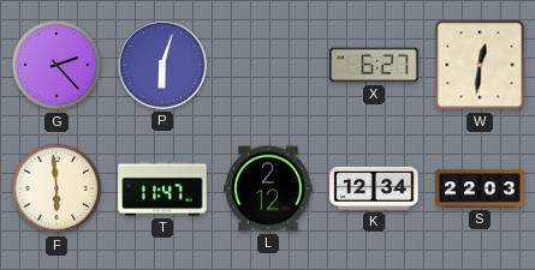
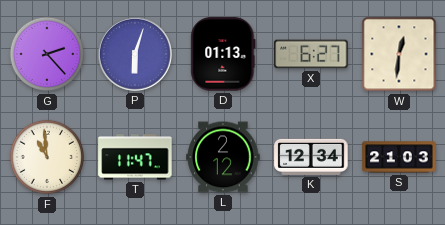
D: none -> 01:13 (223, 54)
F: 5:59 -> 10:59 (47, 157)
S: 22:03 -> 21:03 (399, 157)
